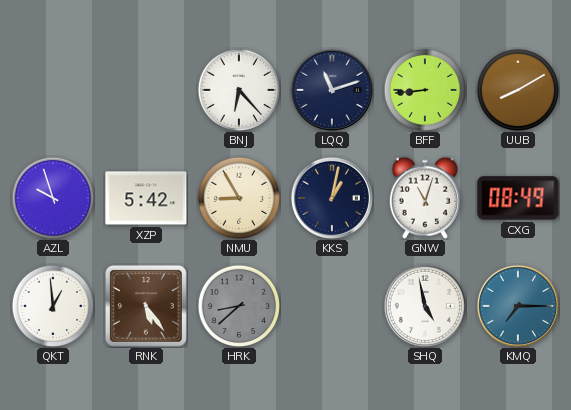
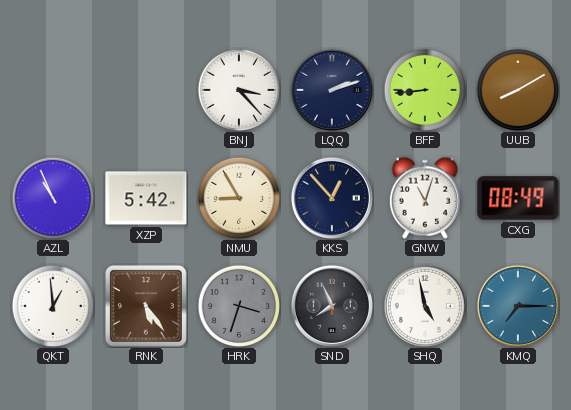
BNJ: 6:23 -> 3:23 (238, 89)
LQQ: 11:12 -> 2:12 (332, 90)
AZL: 9:57 -> 10:56 (52, 197)
KKS: 1:02 -> 12:53 (332, 198)
HRK: 8:38 -> 3:33 (238, 305)
SND: none -> 7:56 (332, 306)
